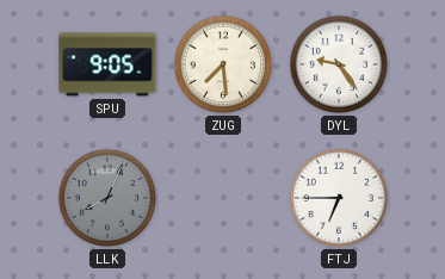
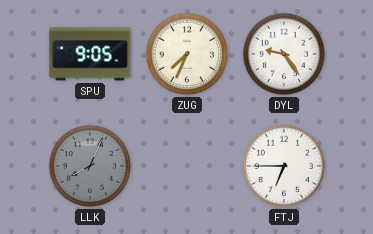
ZUG: 7:29 -> 7:34 (187, 54)
